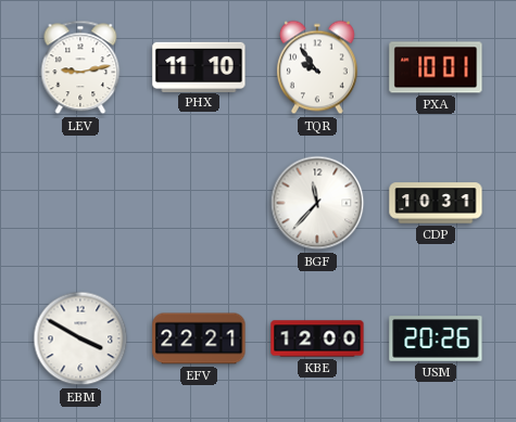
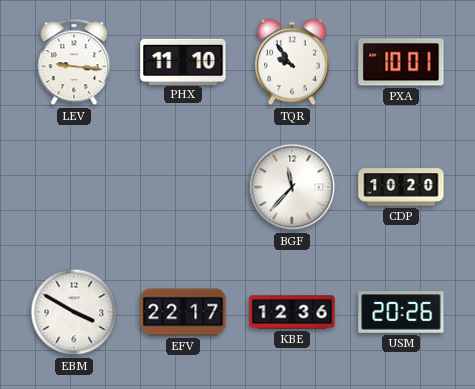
LEV: 9:13 -> 9:16 (74, 62)
CDP: 10:31 -> 10:20 (401, 187)
EFV: 22:21 -> 22:17 (183, 312)
KBE: 12:00 -> 12:36 (292, 312)
